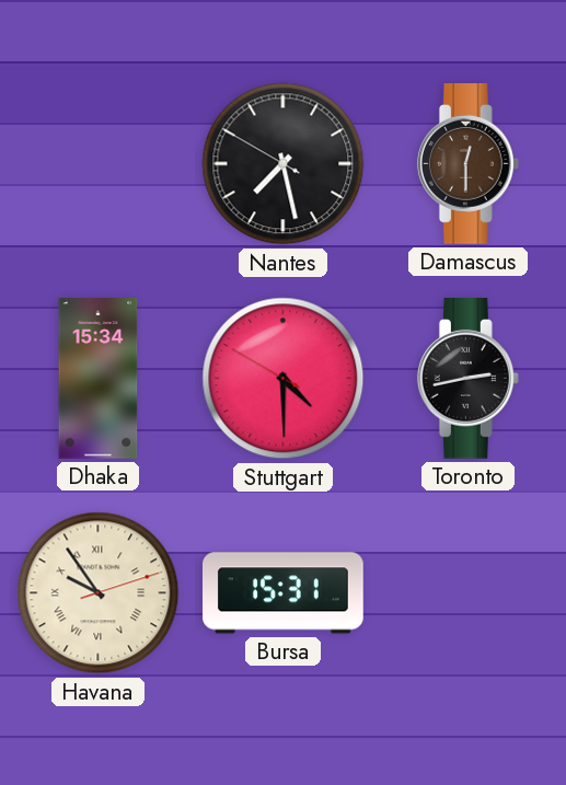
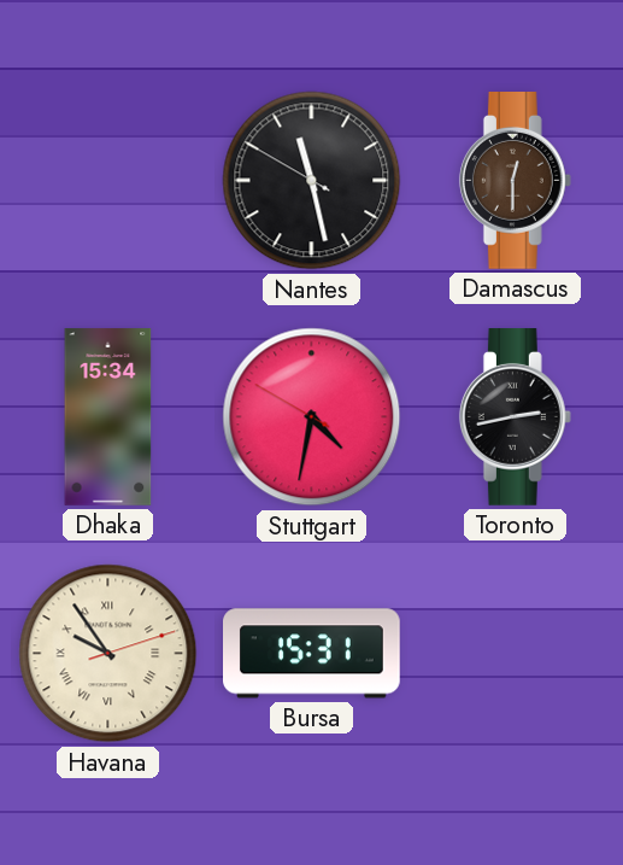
Nantes: 7:27 -> 11:27 (312, 181)
Stuttgart: 4:29 -> 4:31 (312, 417)
